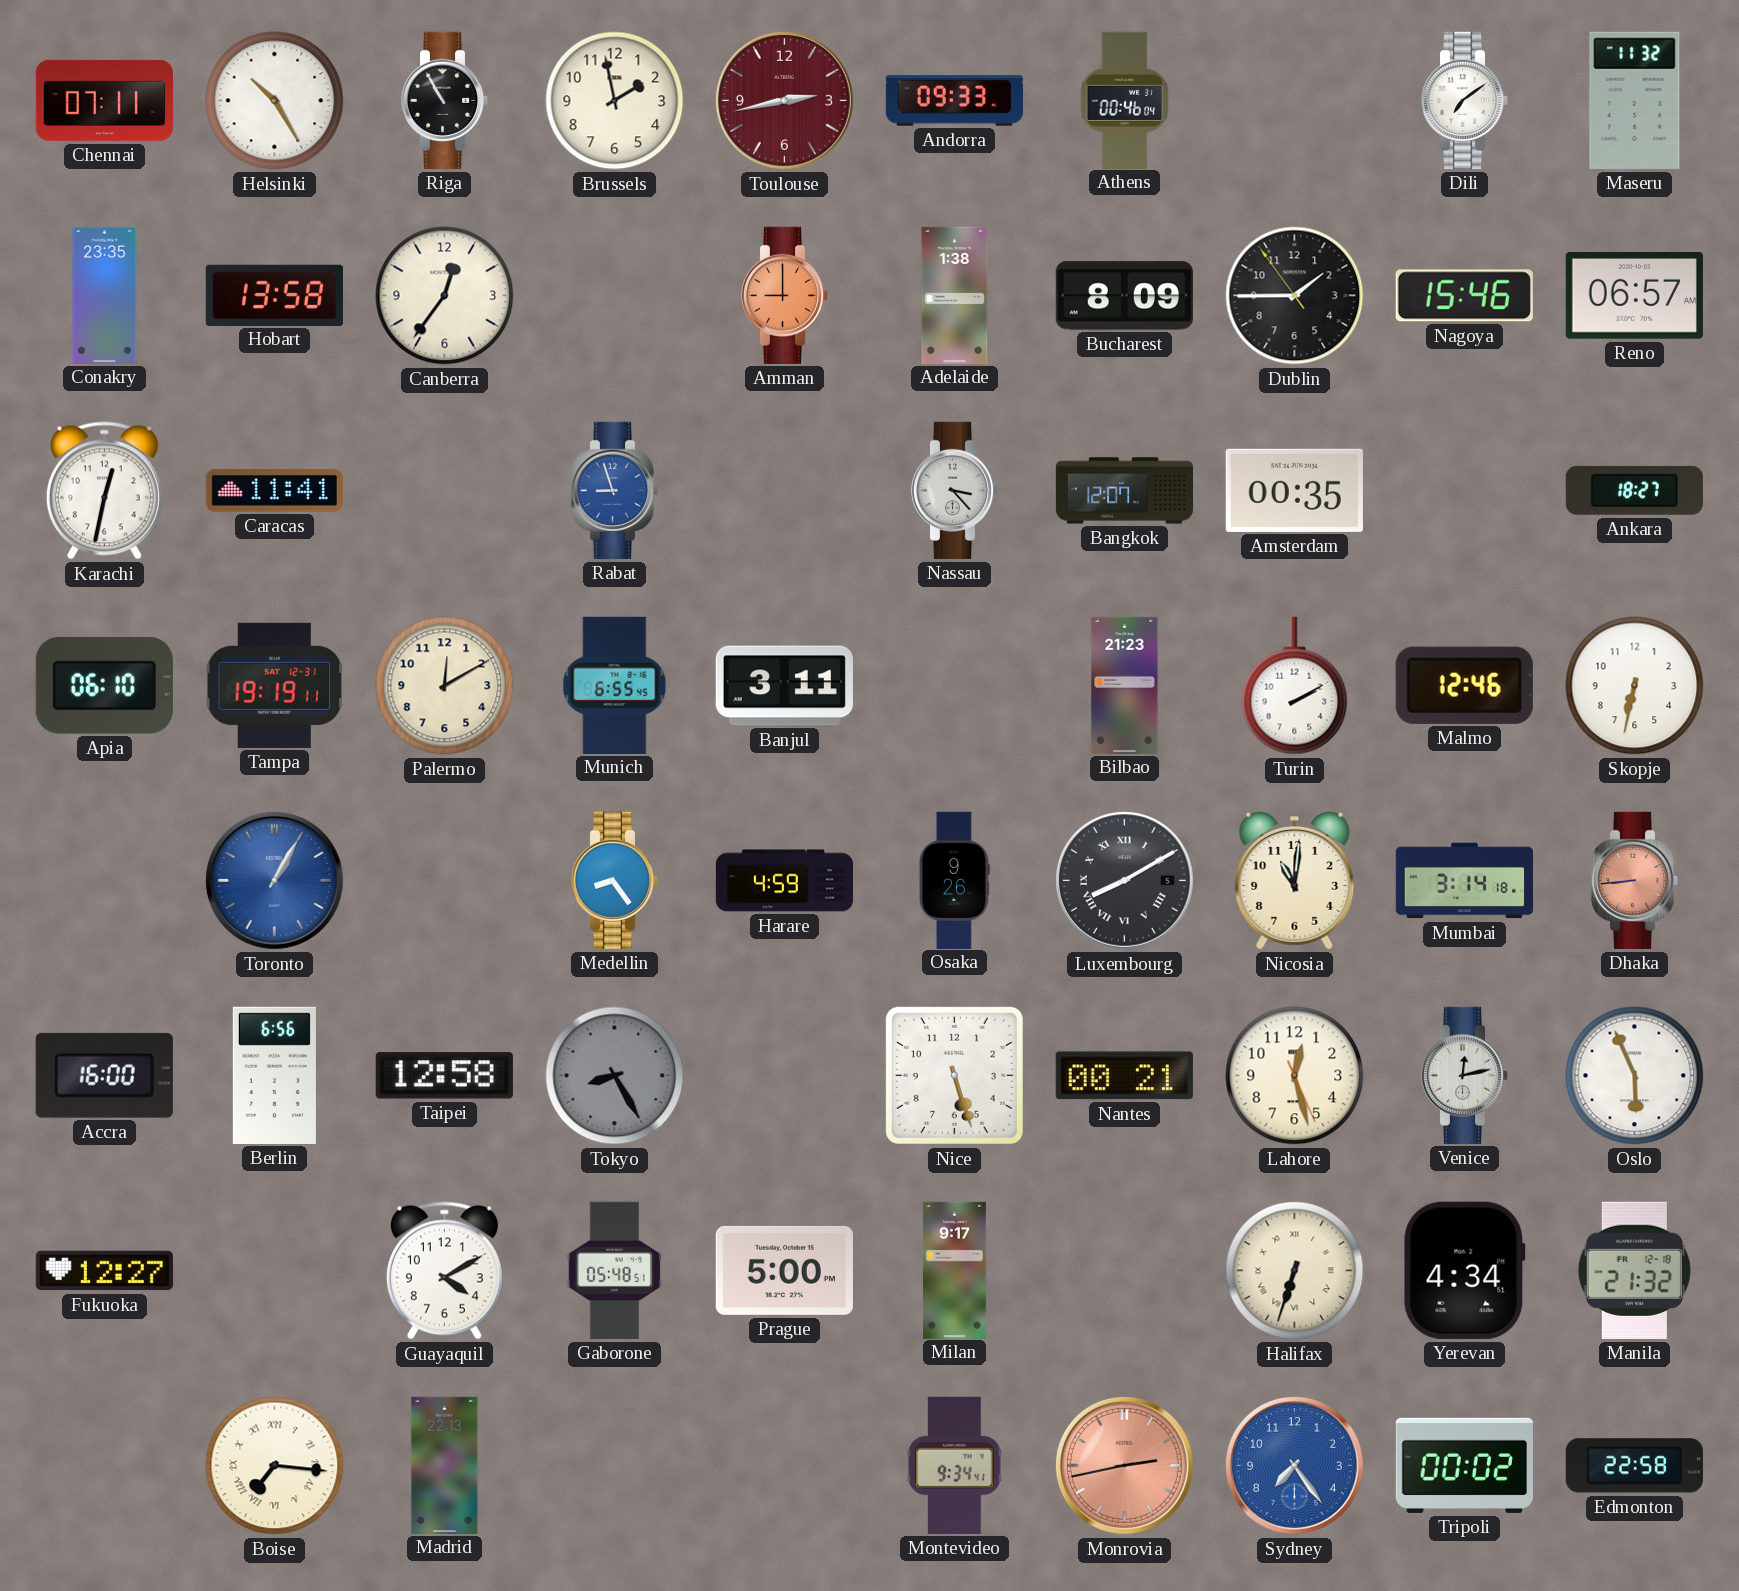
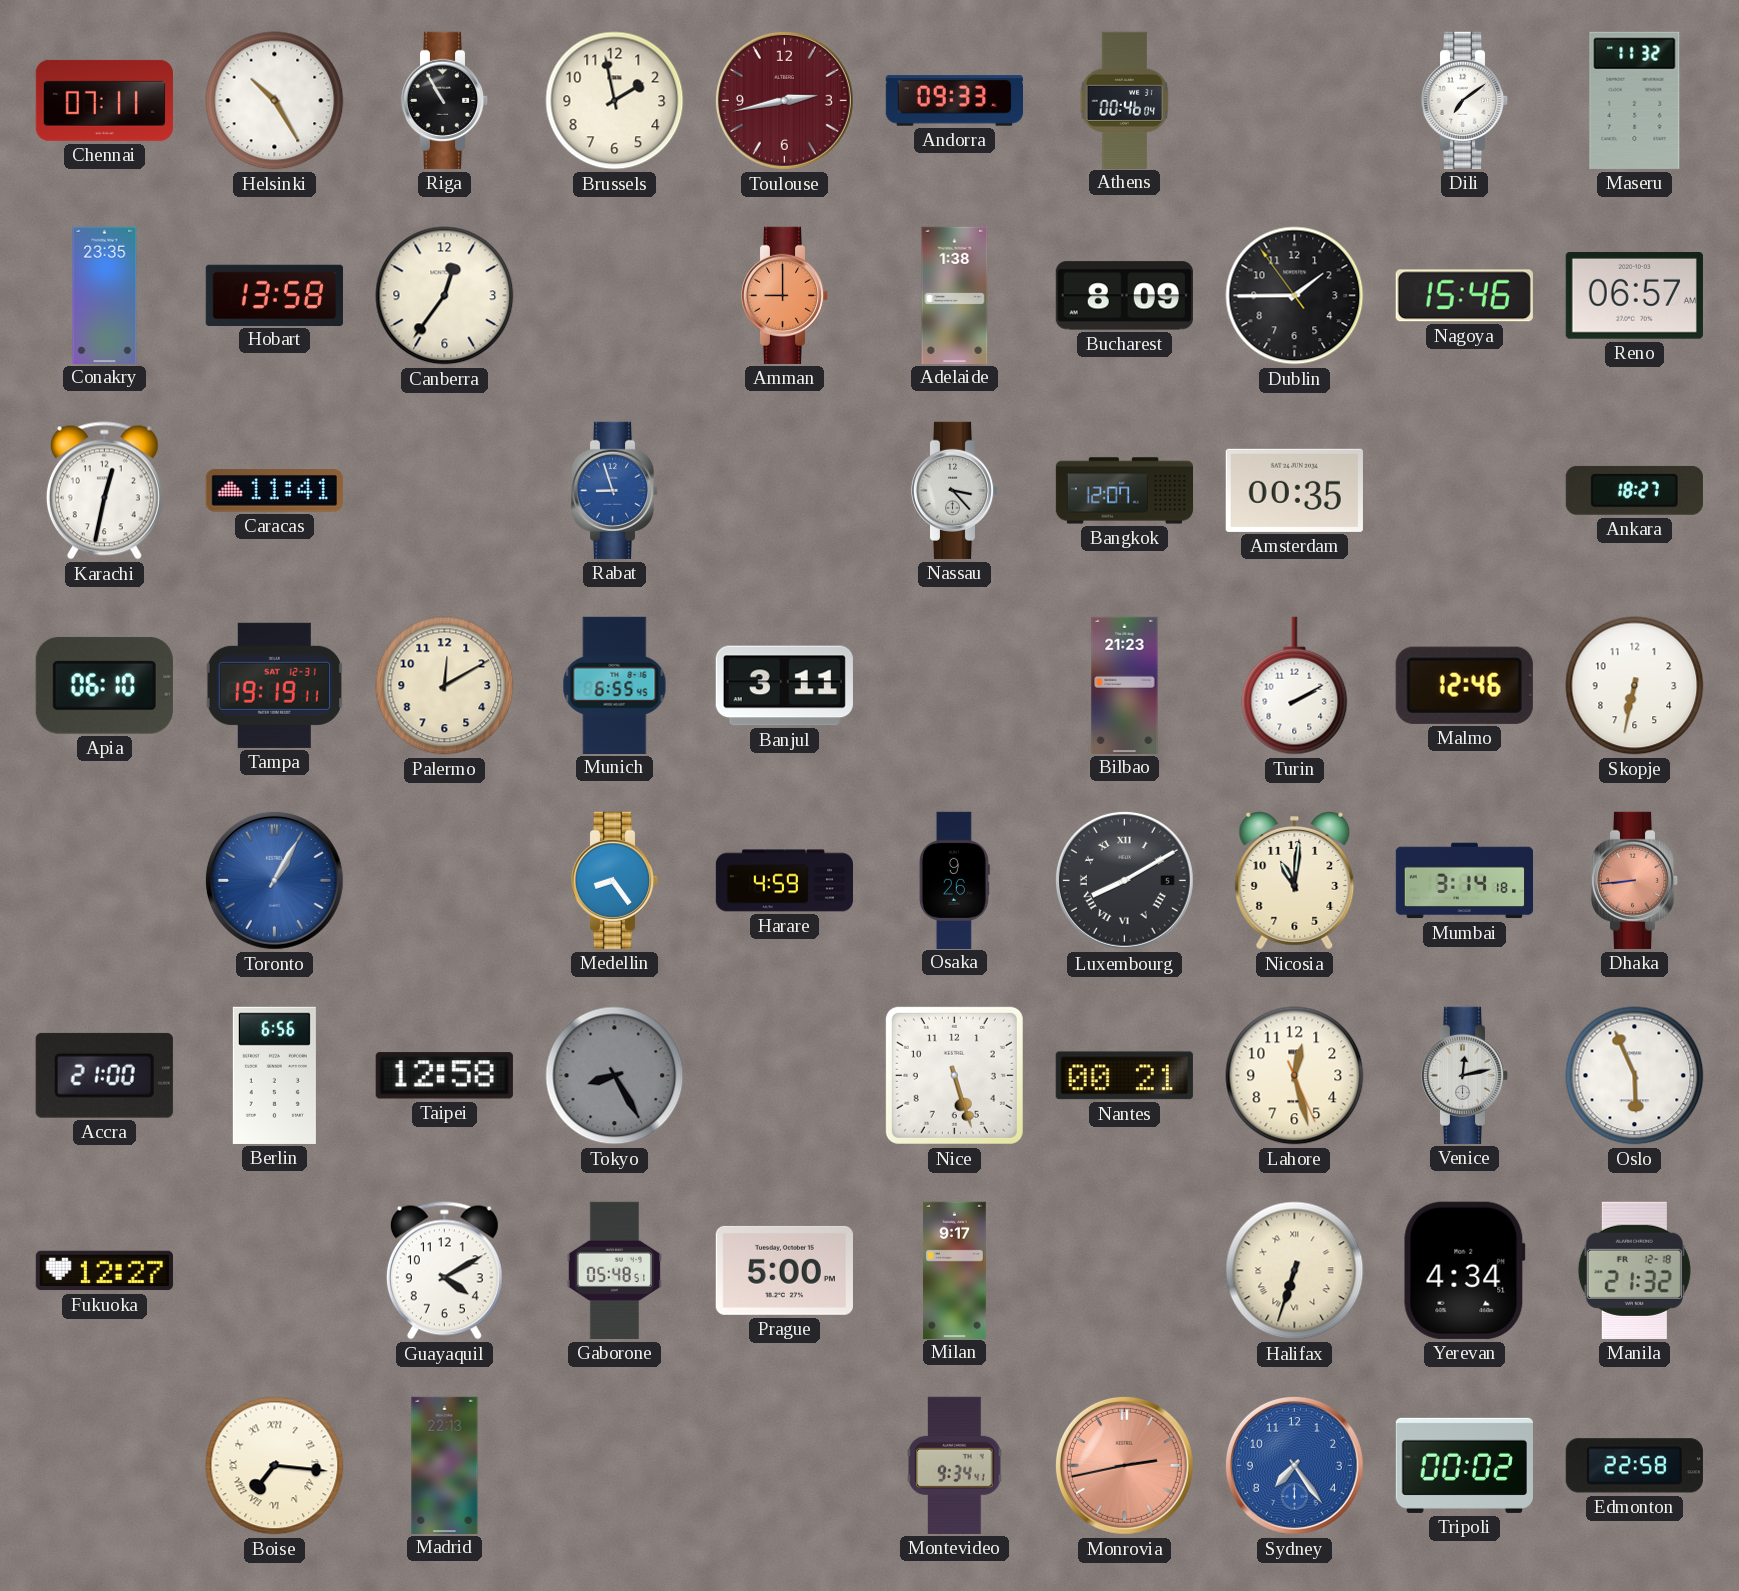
Accra: 16:00 -> 21:00 (104, 1075)
